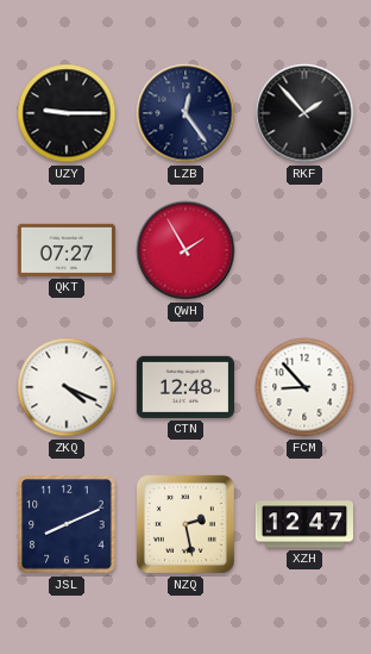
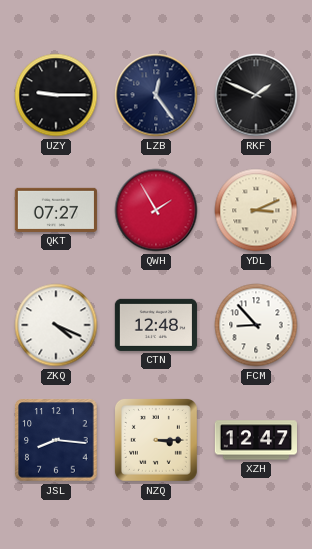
RKF: 1:53 -> 1:49 (256, 95)
YDL: none -> 3:11 (256, 210)
JSL: 8:11 -> 8:16 (56, 440)
NZQ: 2:28 -> 3:15 (156, 440)
